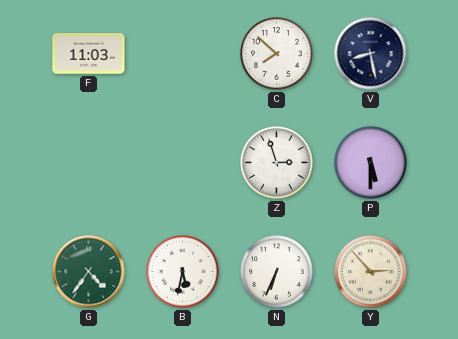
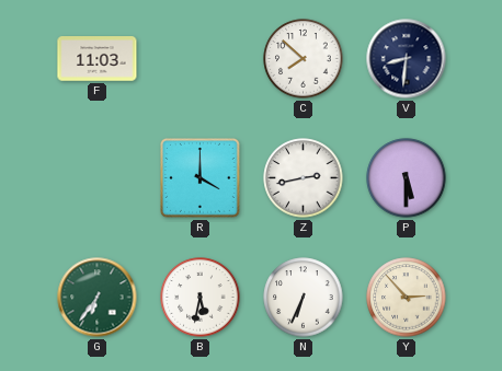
V: 8:28 -> 8:31 (407, 59)
R: none -> 4:00 (201, 178)
Z: 2:57 -> 2:43 (304, 178)
G: 4:36 -> 6:36 (98, 298)
